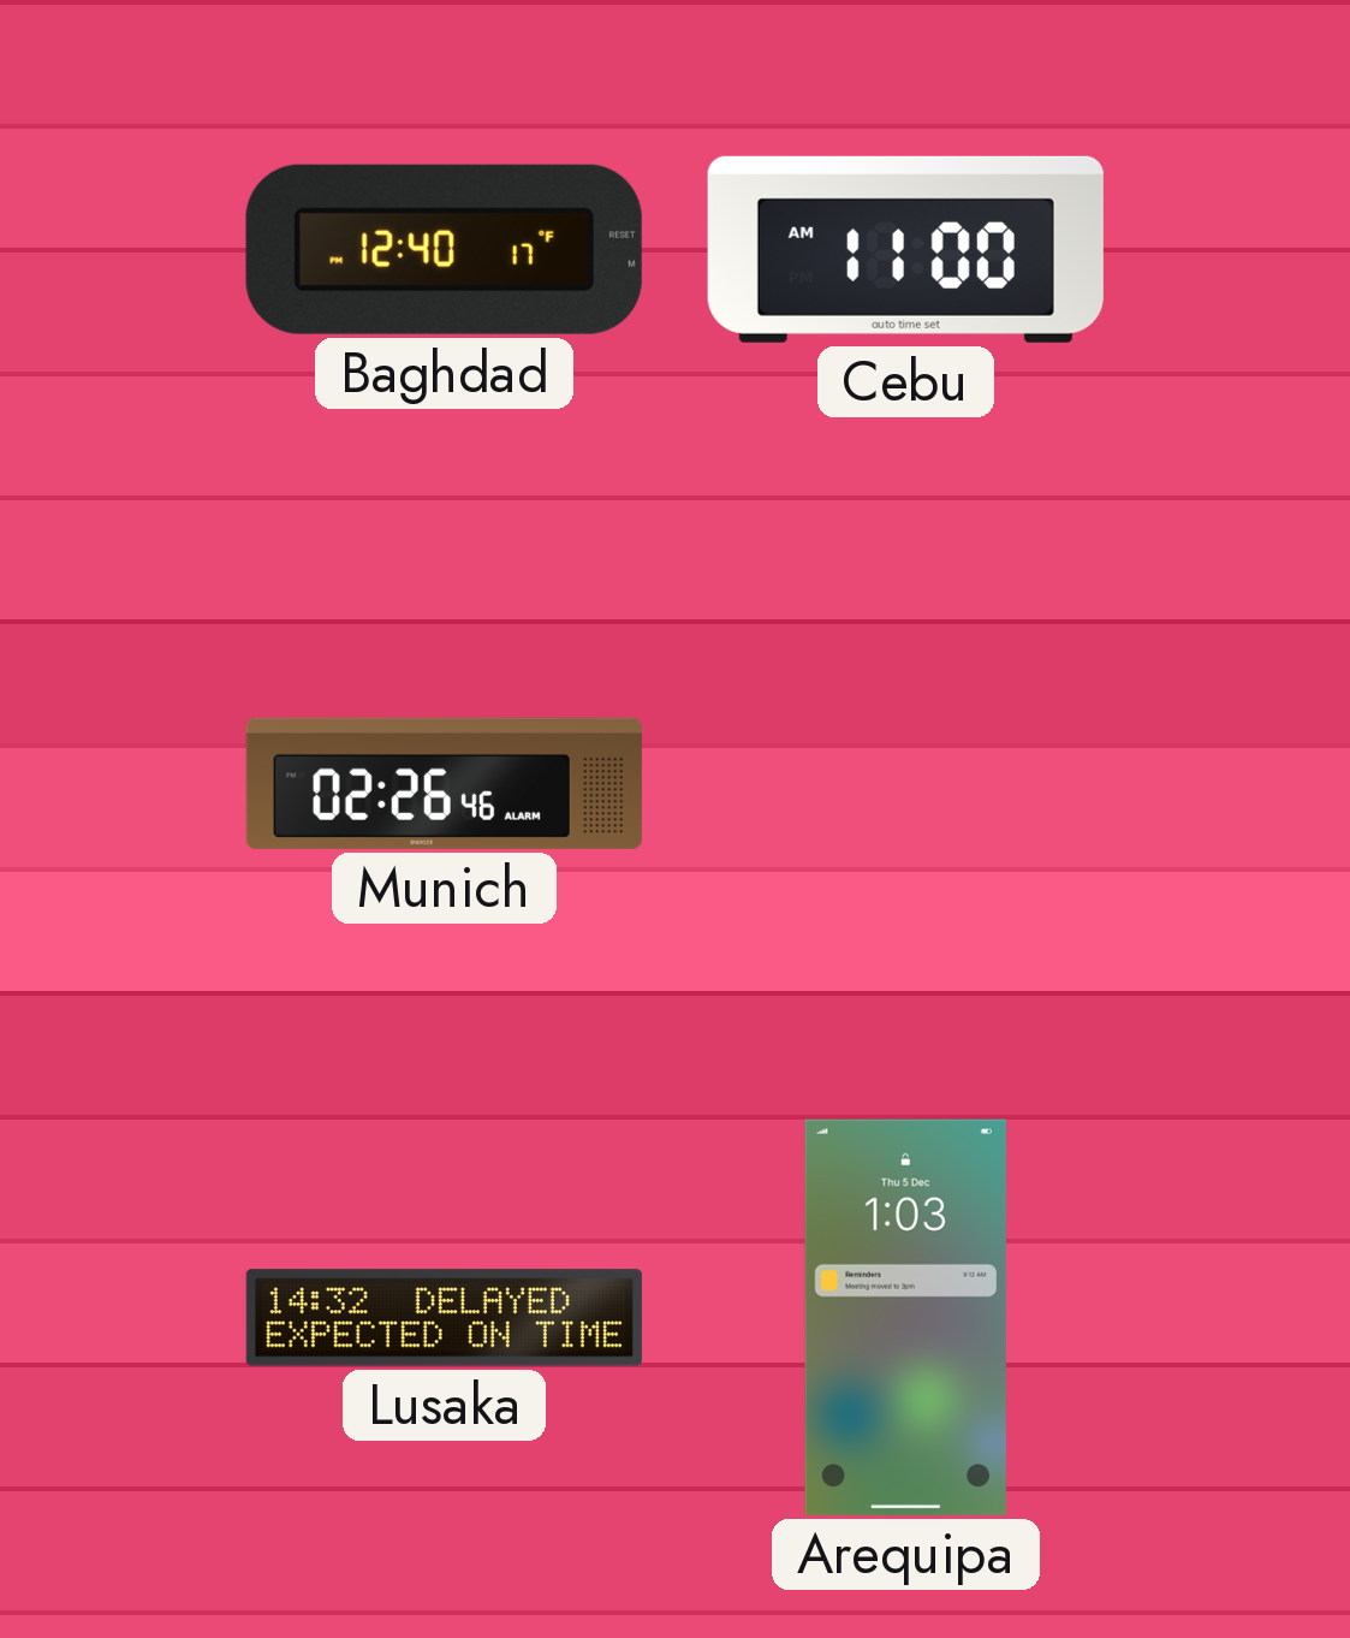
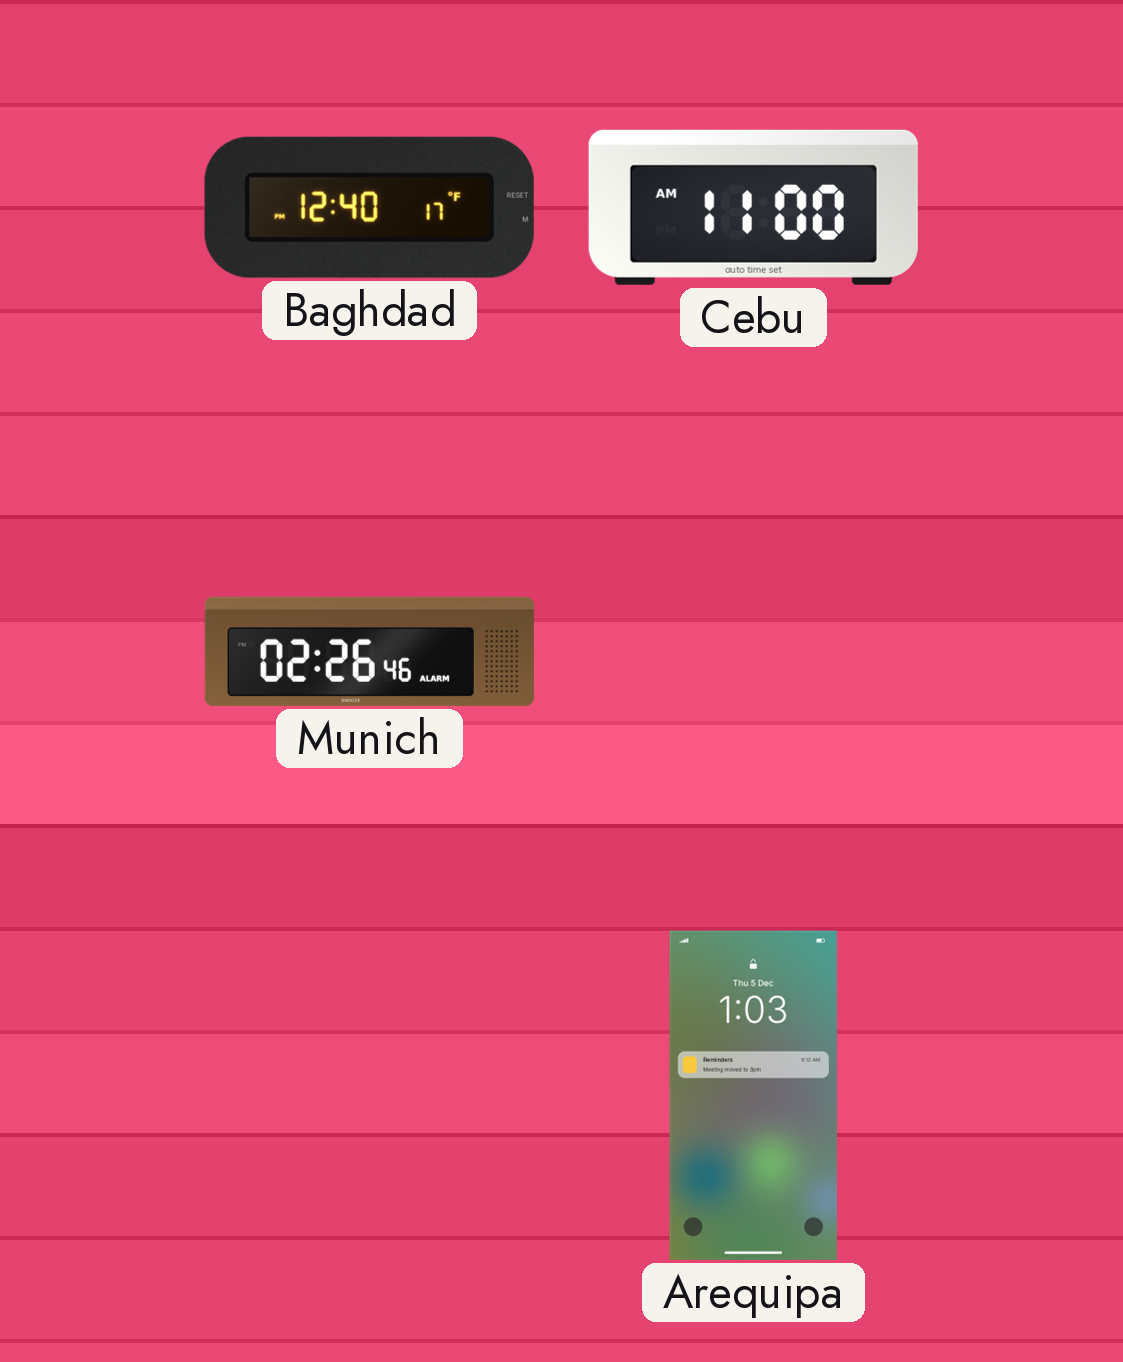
Lusaka: 14:32 -> none (444, 1318)
